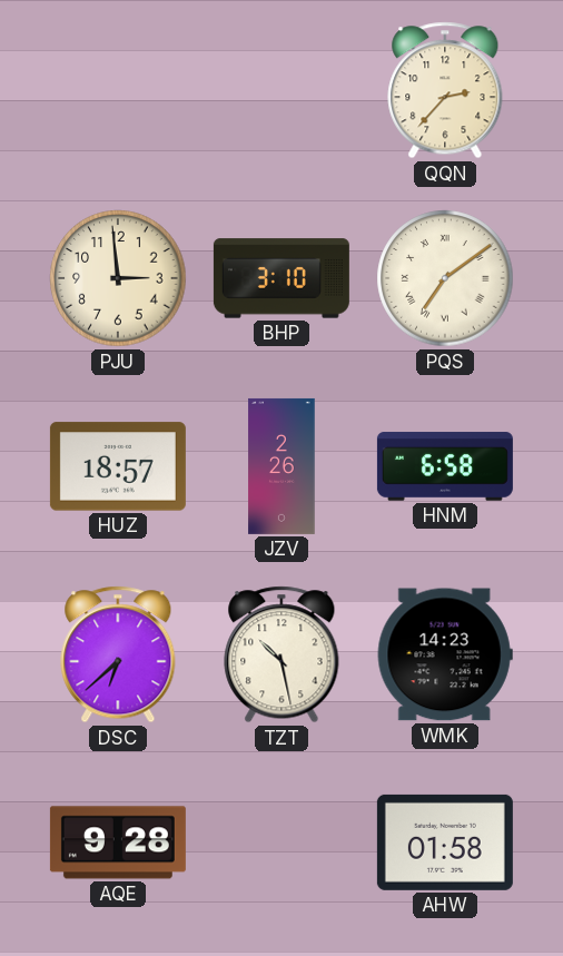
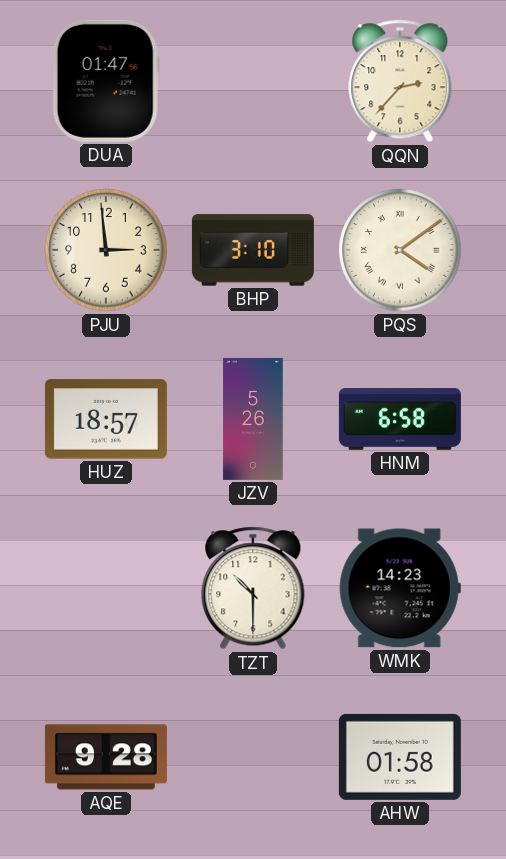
DUA: none -> 01:47 (106, 81)
PQS: 7:09 -> 4:09 (400, 250)
JZV: 2:26 -> 5:26 (253, 419)
DSC: 6:38 -> none (118, 654)
TZT: 10:28 -> 10:30 (253, 588)
